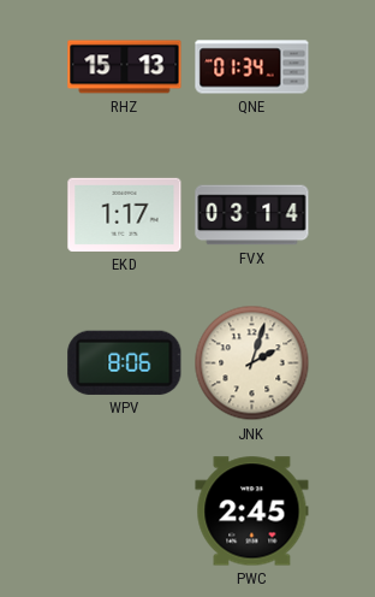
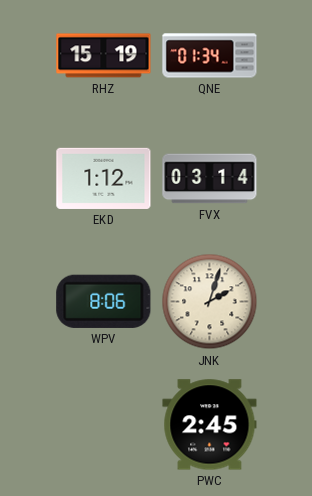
RHZ: 15:13 -> 15:19 (104, 56)
EKD: 1:17 -> 1:12 (104, 178)
